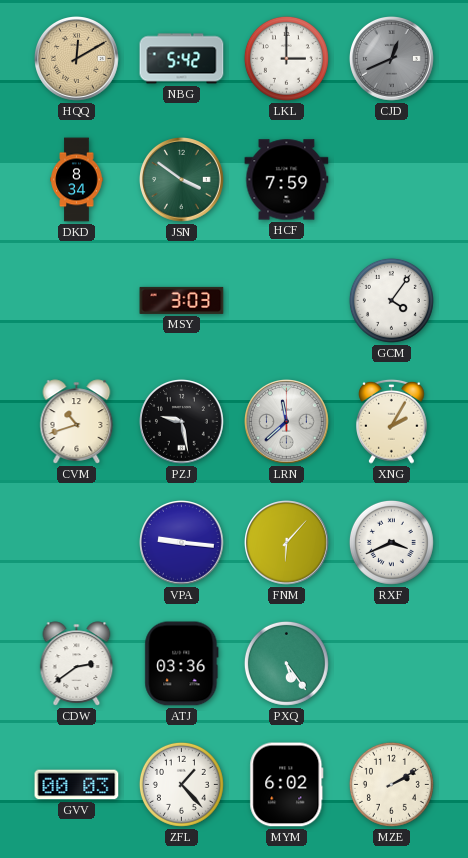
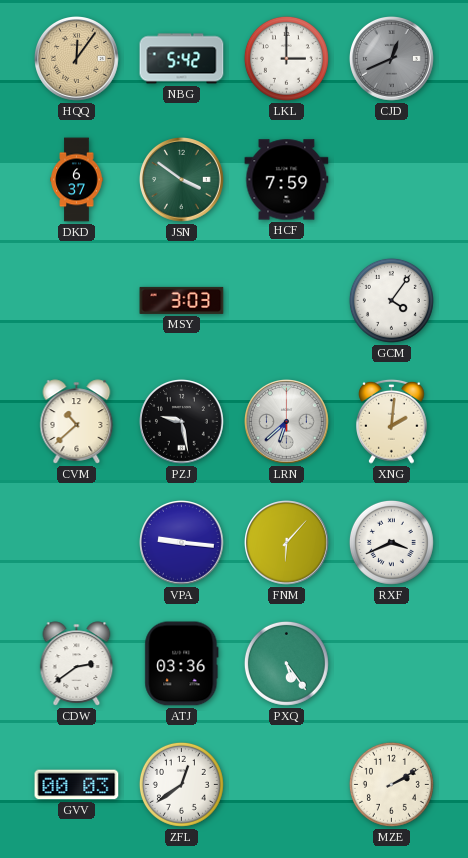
HQQ: 12:10 -> 12:06 (77, 59)
DKD: 8:34 -> 6:37 (77, 180)
CVM: 10:42 -> 10:38 (77, 422)
LRN: 11:38 -> 6:38 (287, 422)
XNG: 2:05 -> 2:01 (392, 421)
ZFL: 1:23 -> 12:39 (181, 784)
MYM: 6:02 -> none (287, 785)
